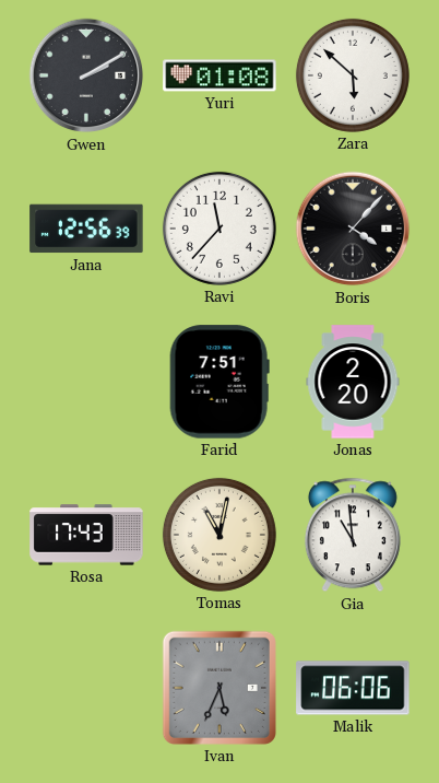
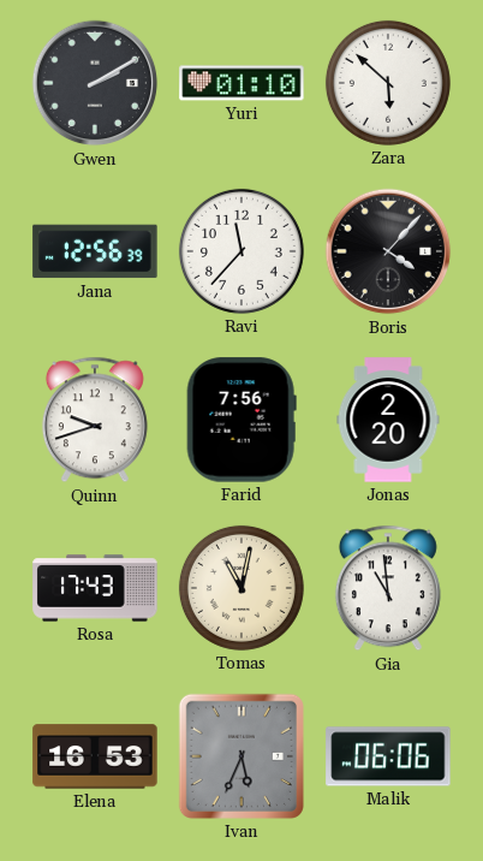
Yuri: 01:08 -> 01:10 (241, 83)
Quinn: none -> 9:42 (95, 420)
Farid: 7:51 -> 7:56 (241, 420)
Elena: none -> 16:53 (95, 756)
